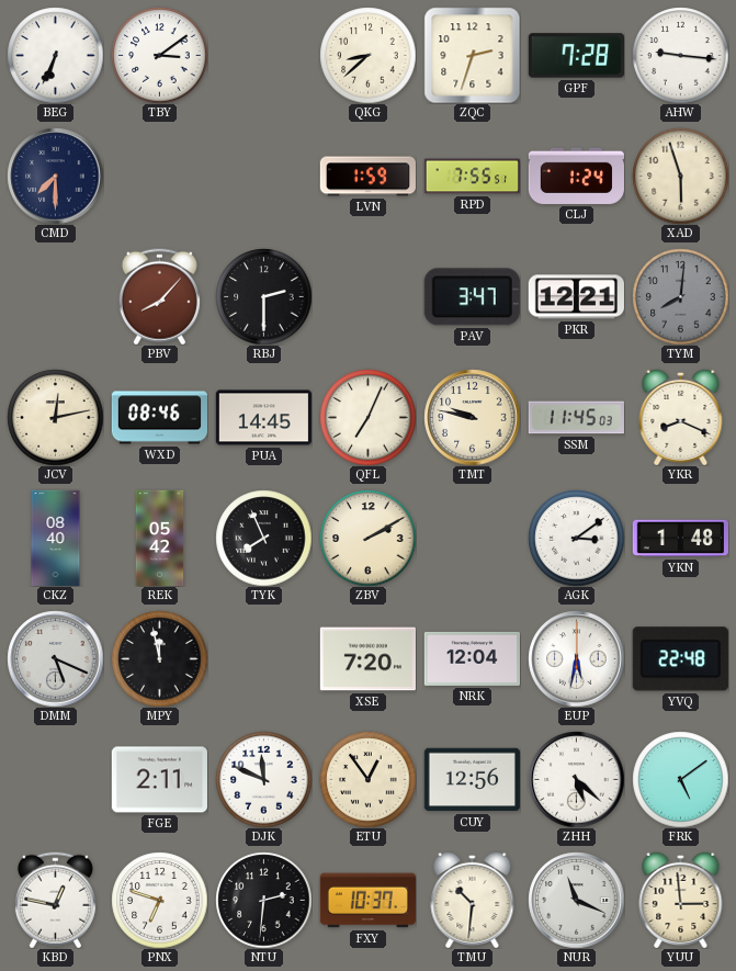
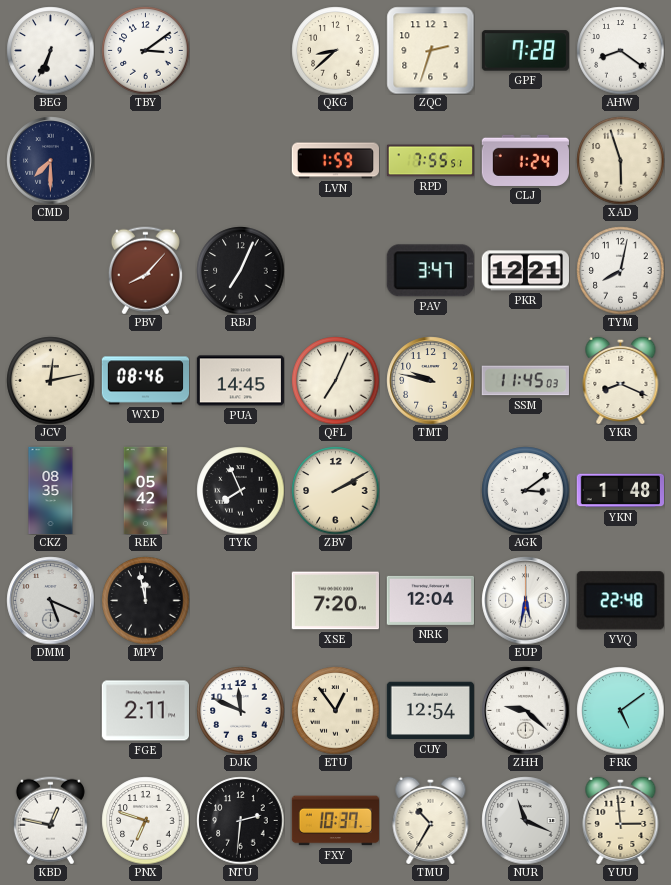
AHW: 9:16 -> 8:21 (620, 50)
RBJ: 2:30 -> 7:04 (240, 270)
TYM: 8:01 -> 8:02 (620, 270)
TYM dial: grey -> white (620, 270)
CKZ: 08:40 -> 08:35 (51, 490)
CUY: 12:56 -> 12:54 (430, 711)
ZHH: 5:22 -> 9:22 (525, 710)
TMU: 10:31 -> 10:35 (431, 820)
